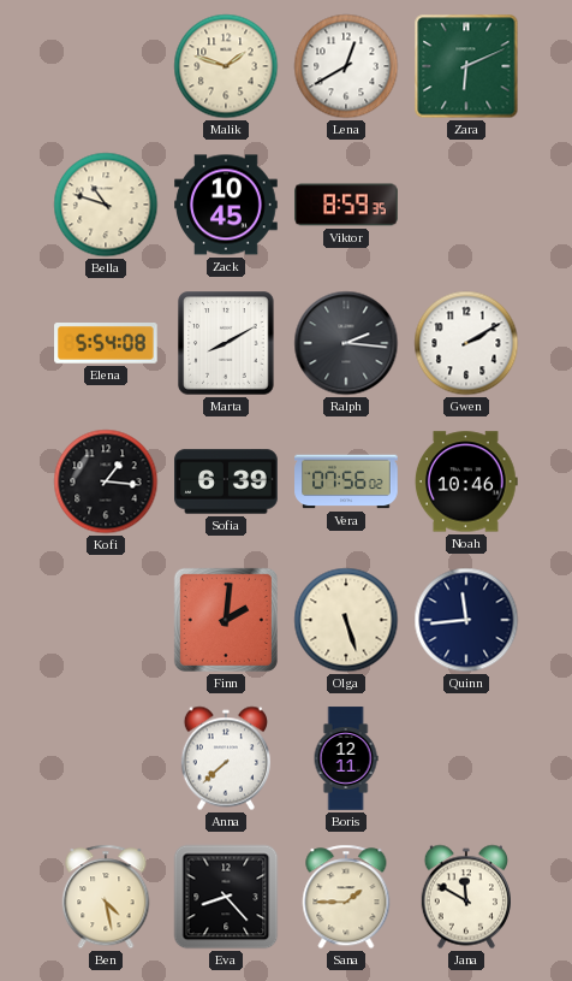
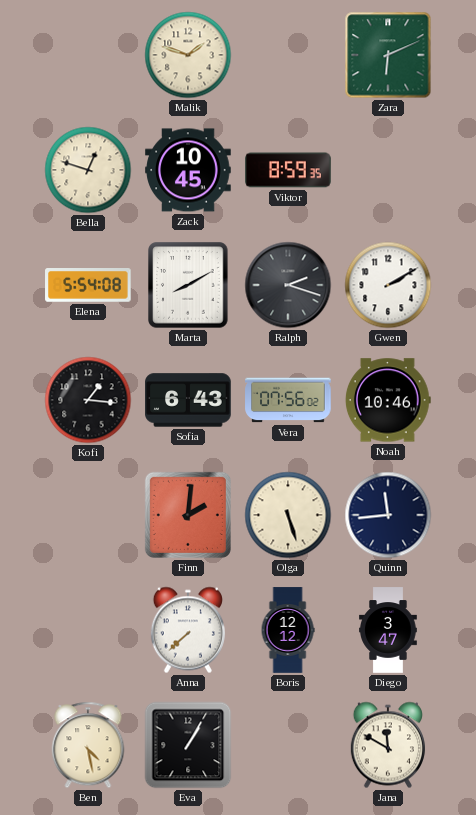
Lena: 12:40 -> none (346, 66)
Bella: 10:48 -> 12:48 (88, 170)
Ralph: 2:16 -> 2:18 (288, 285)
Sofia: 6:39 -> 6:43 (188, 400)
Boris: 12:11 -> 12:12 (288, 630)
Diego: none -> 3:47 (389, 630)
Eva: 8:23 -> 1:05 (188, 745)
Sana: 1:45 -> none (346, 897)
